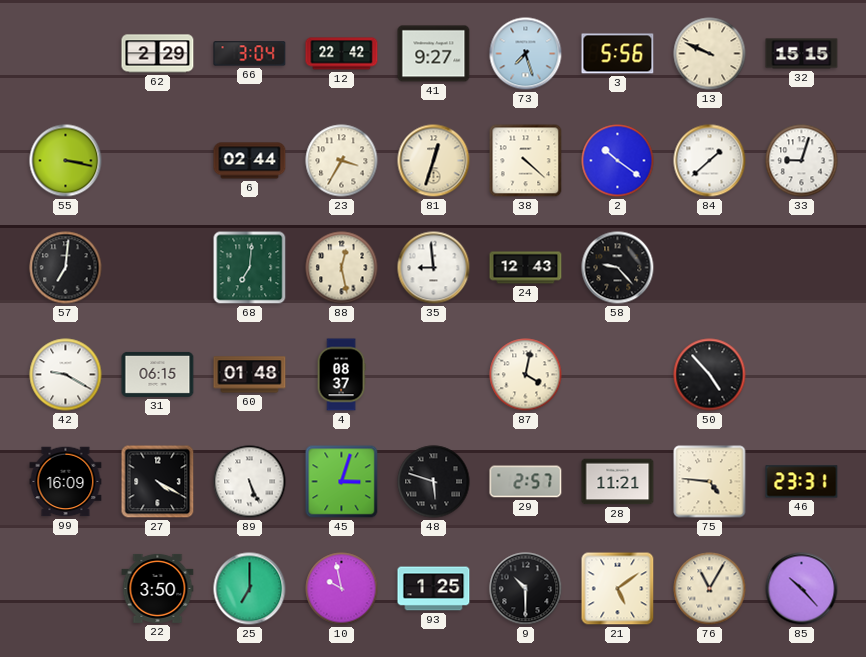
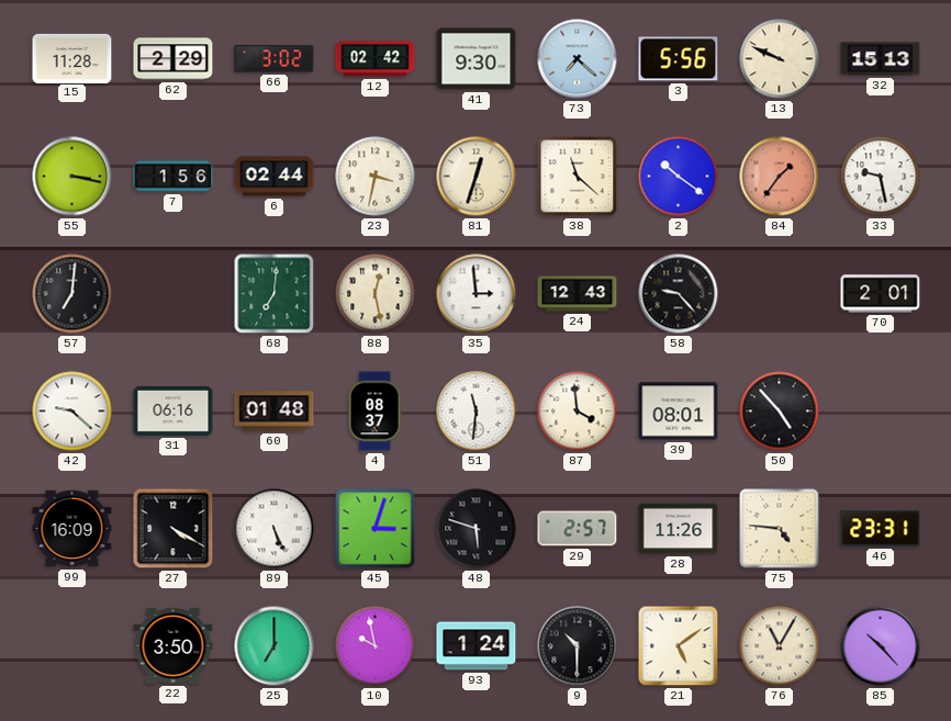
15: none -> 11:28 (72, 58)
66: 3:04 -> 3:02 (275, 59)
12: 22:42 -> 02:42 (376, 59)
41: 9:27 -> 9:30 (477, 59)
73: 7:27 -> 7:22 (578, 59)
32: 15:15 -> 15:13 (881, 59)
7: none -> 1:56 (174, 177)
23: 3:35 -> 3:32 (376, 177)
38: 4:22 -> 11:22 (578, 177)
84: 1:38 -> 1:36 (780, 177)
84 dial: white -> salmon (780, 177)
33: 9:03 -> 9:28 (881, 177)
35: 8:59 -> 2:59 (477, 294)
70: none -> 2:01 (881, 294)
42: 9:20 -> 9:22 (72, 412)
31: 06:15 -> 06:16 (174, 410)
51: none -> 11:31 (477, 412)
87: 4:02 -> 3:59 (578, 412)
39: none -> 08:01 (679, 412)
28: 11:21 -> 11:26 (679, 529)
93: 1:25 -> 1:24 (477, 646)
